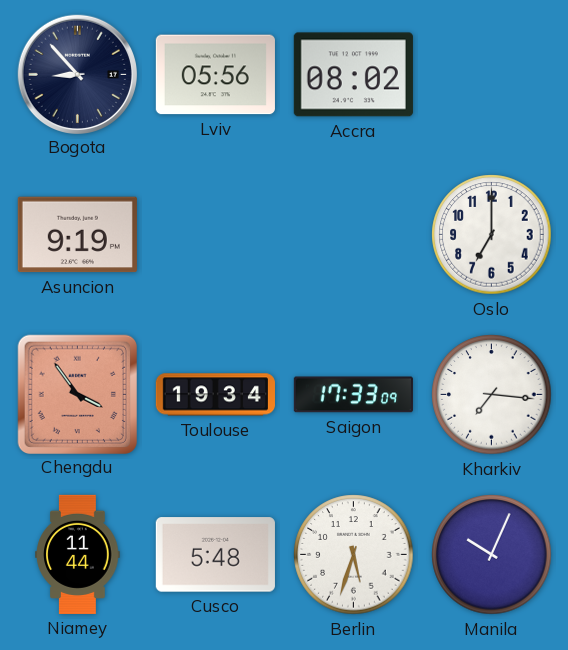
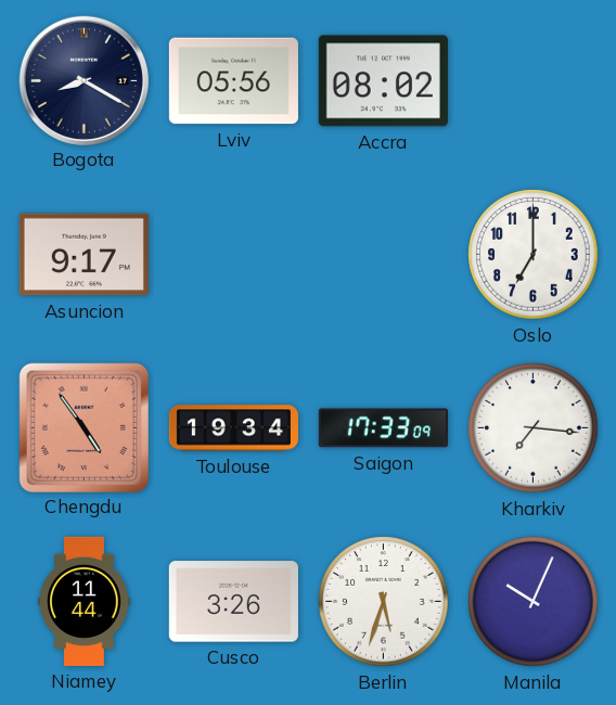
Bogota: 8:53 -> 8:20 (84, 80)
Asuncion: 9:19 -> 9:17 (84, 255)
Chengdu: 3:54 -> 4:54 (84, 427)
Cusco: 5:48 -> 3:26 (233, 602)
